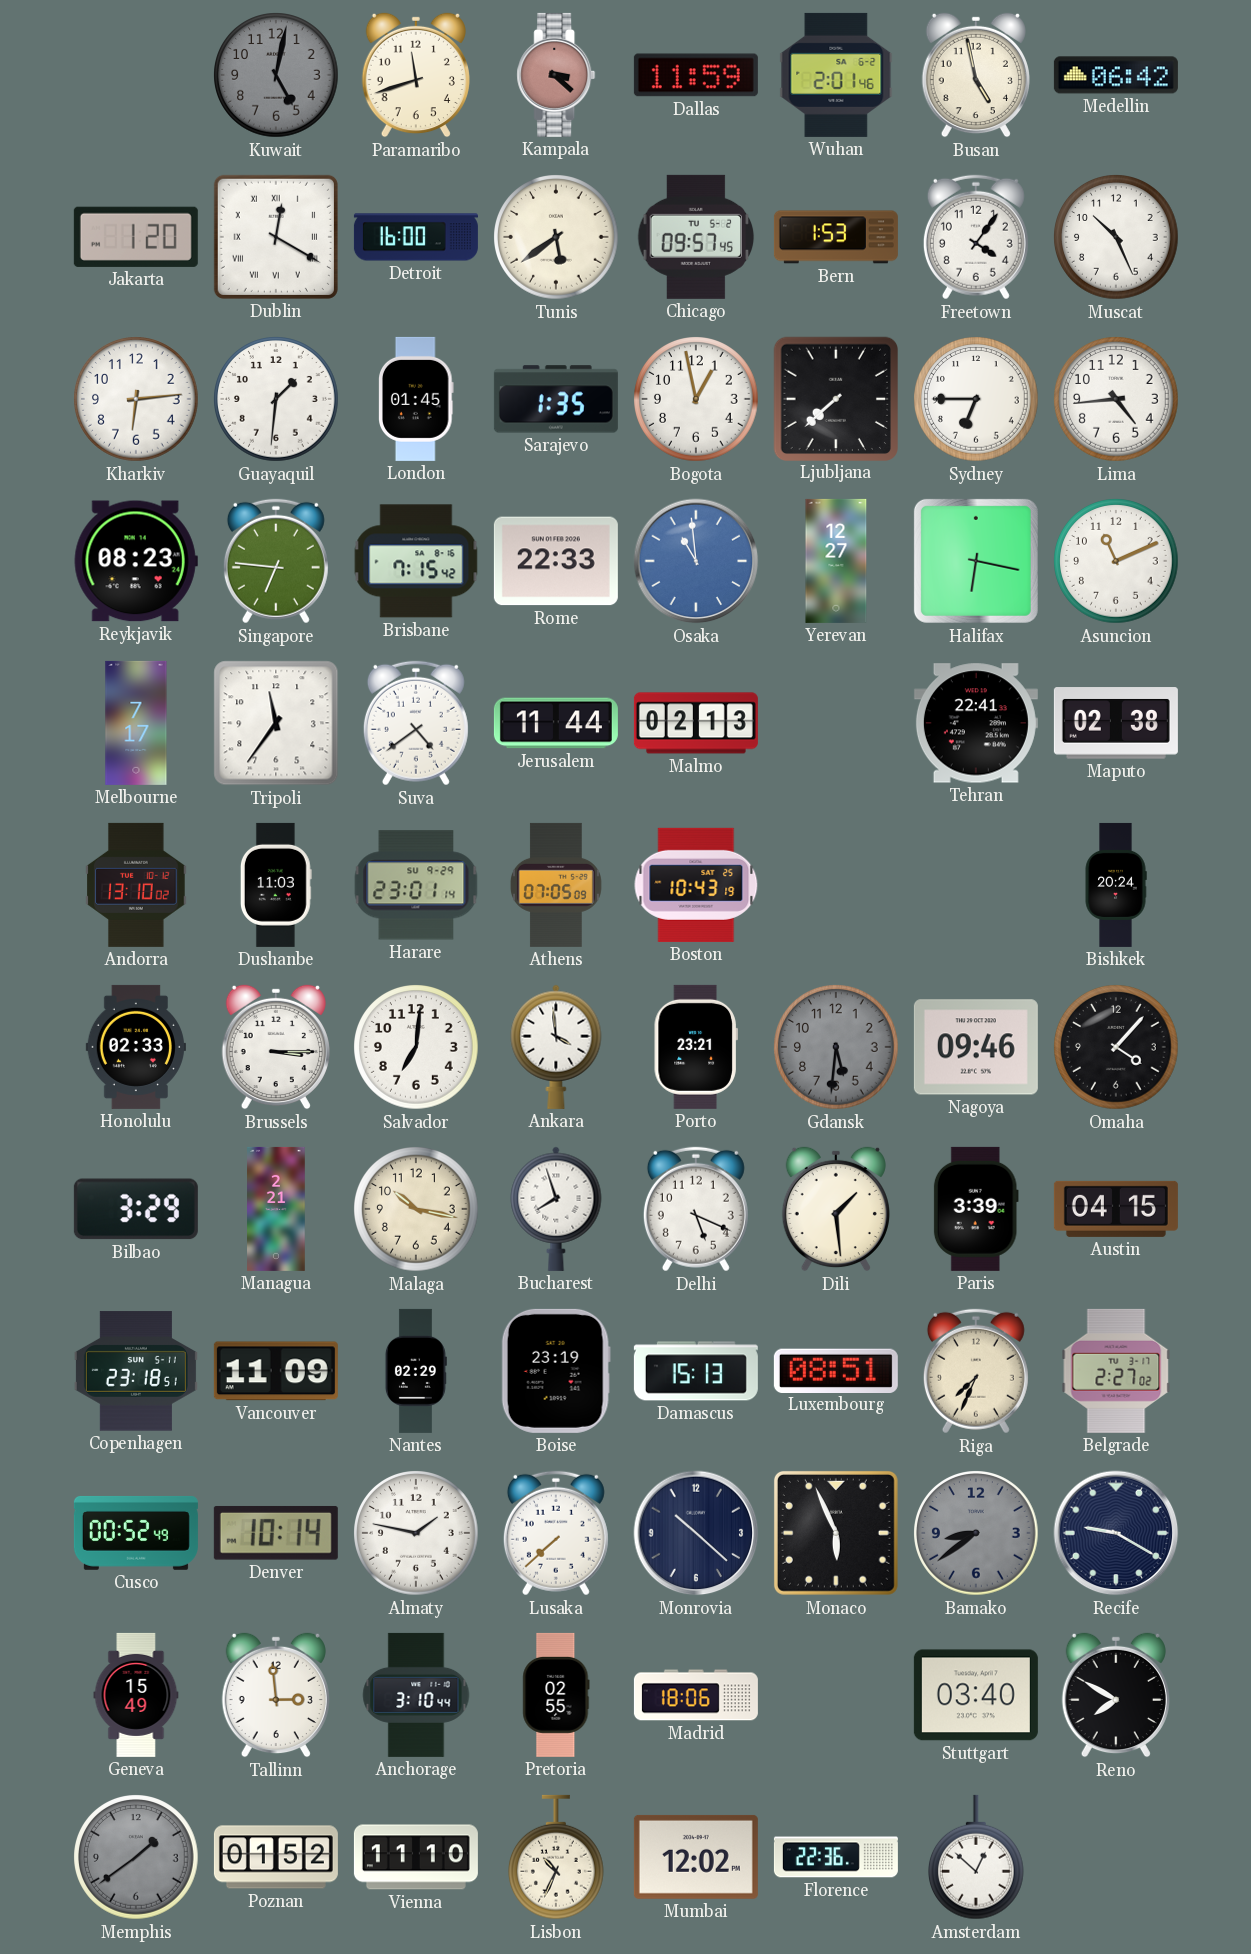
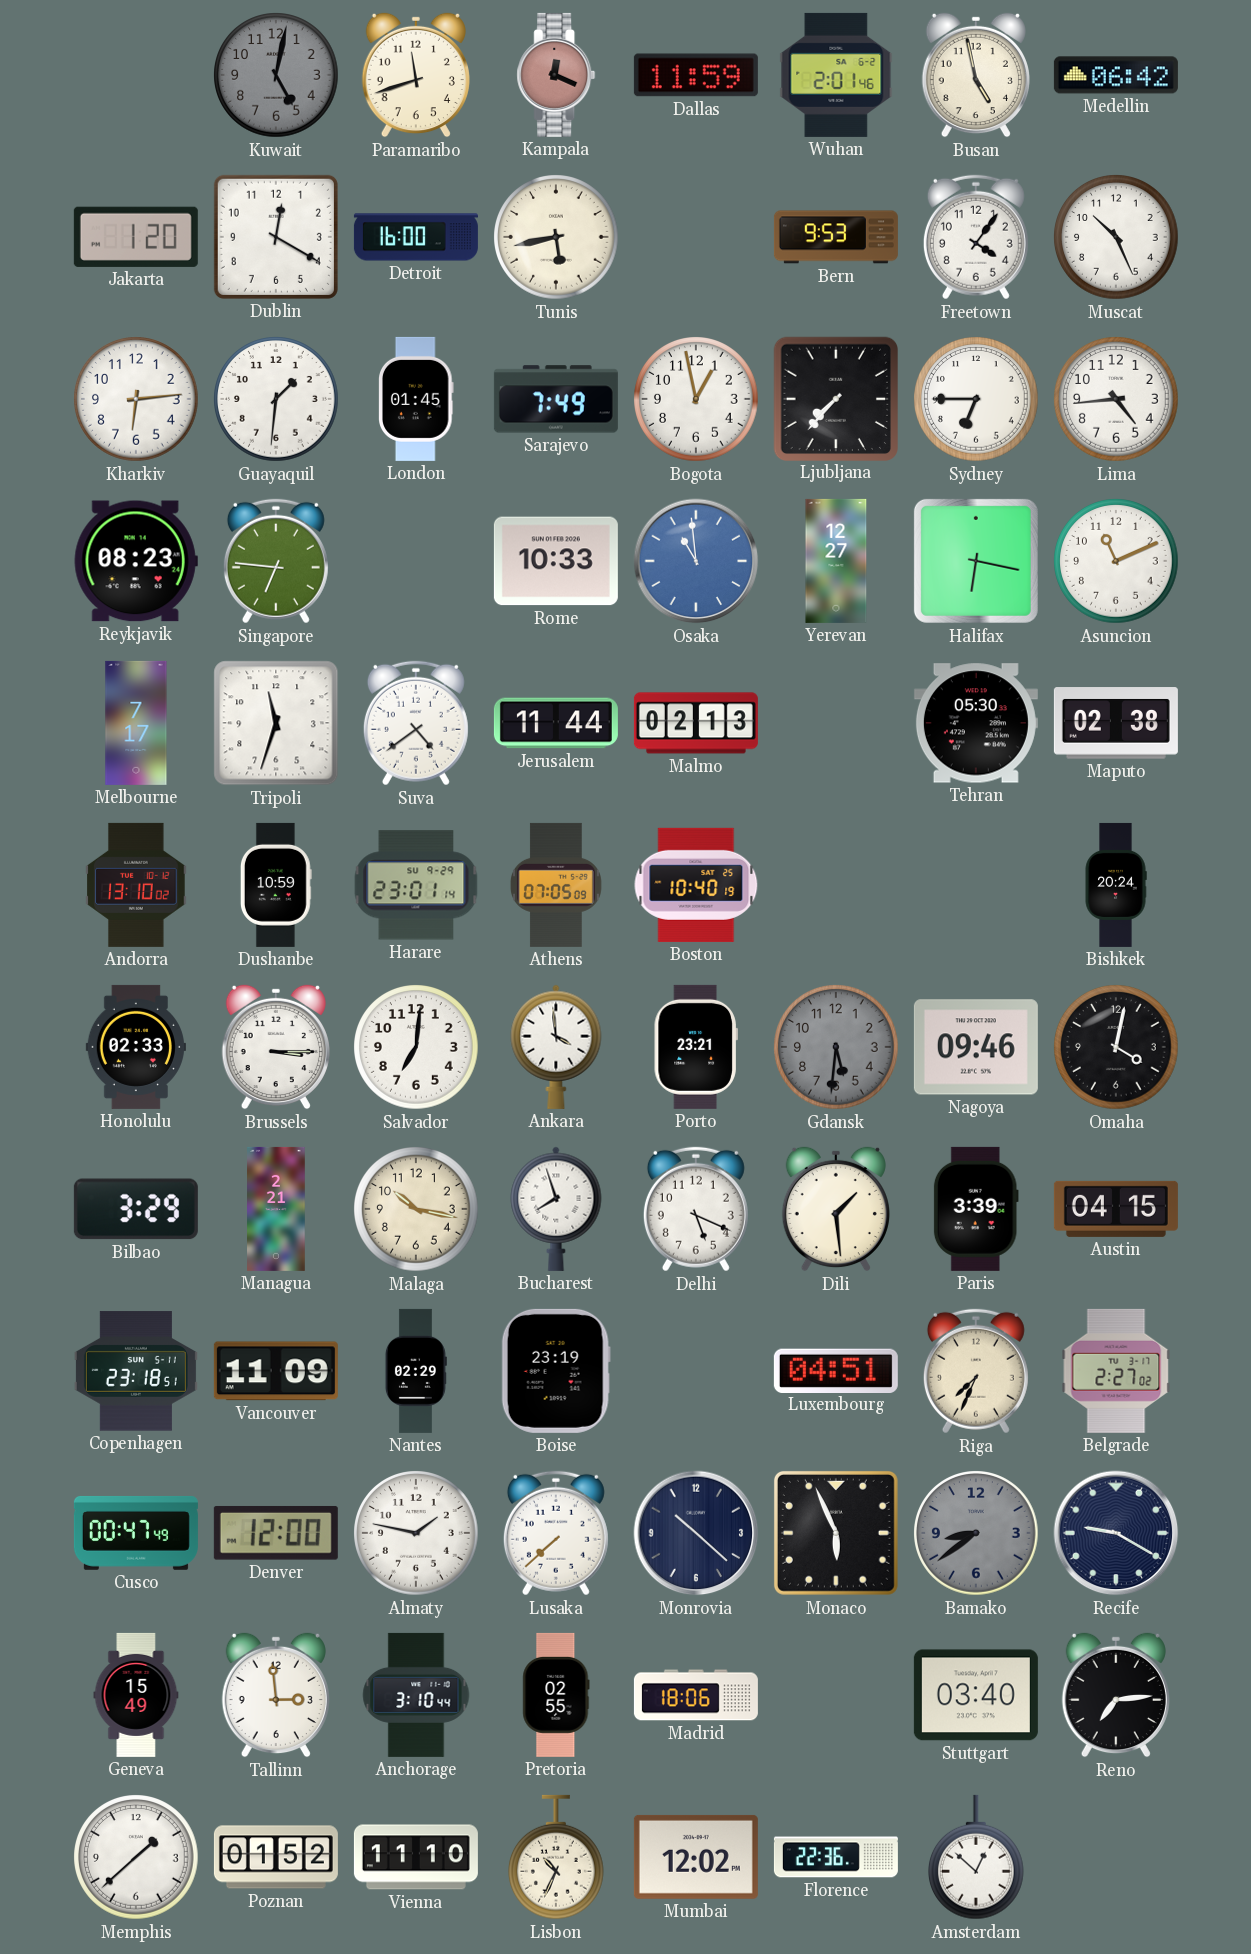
Kampala: 3:22 -> 12:19 (556, 75)
Dublin numerals: Roman -> Arabic (276, 237)
Tunis: 5:39 -> 5:43 (556, 237)
Chicago: 09:57 -> none (696, 237)
Bern: 1:53 -> 9:53 (836, 237)
Sarajevo: 1:35 -> 7:49 (556, 399)
Ljubljana: 7:38 -> 7:37 (835, 398)
Brisbane: 7:15 -> none (416, 561)
Rome: 22:33 -> 10:33 (556, 561)
Tripoli: 11:36 -> 11:33 (276, 723)
Tehran: 22:41 -> 05:30 (976, 723)
Dushanbe: 11:03 -> 10:59 (276, 885)
Boston: 10:43 -> 10:40 (696, 885)
Omaha: 4:07 -> 4:02 (1116, 1047)
Damascus: 15:13 -> none (696, 1371)
Luxembourg: 08:51 -> 04:51 (836, 1370)
Cusco: 00:52 -> 00:47 (136, 1533)
Denver: 10:14 -> 12:00 (276, 1533)
Reno: 7:50 -> 7:14 (1116, 1695)
Memphis: 1:39 -> 1:38 (136, 1857)
Memphis dial: grey -> white (136, 1857)
